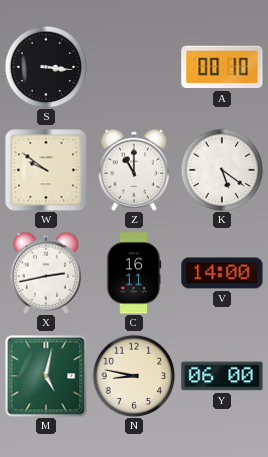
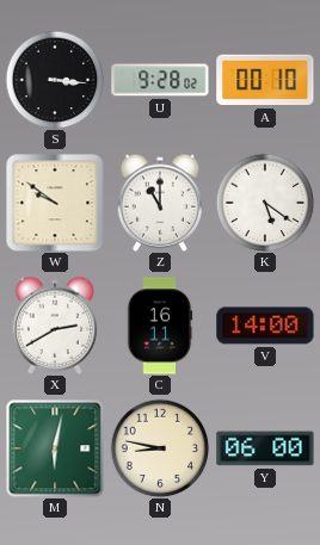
U: none -> 9:28 (160, 80)
X: 2:43 -> 2:40 (55, 326)
M: 5:02 -> 6:02 (55, 448)
